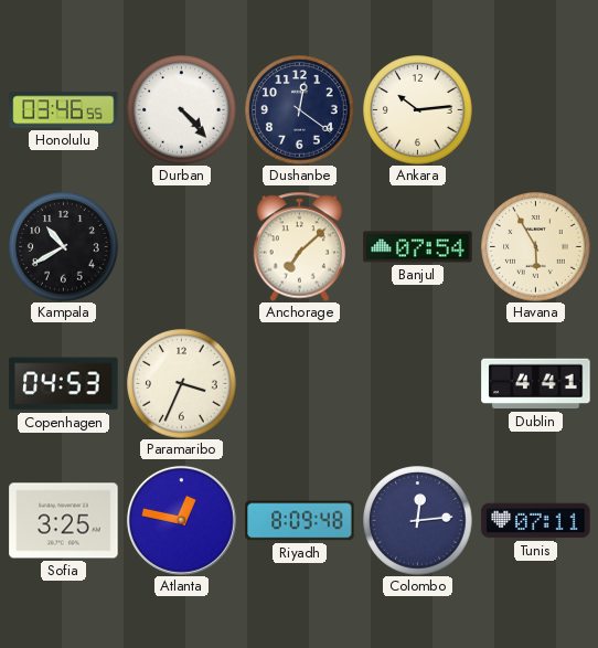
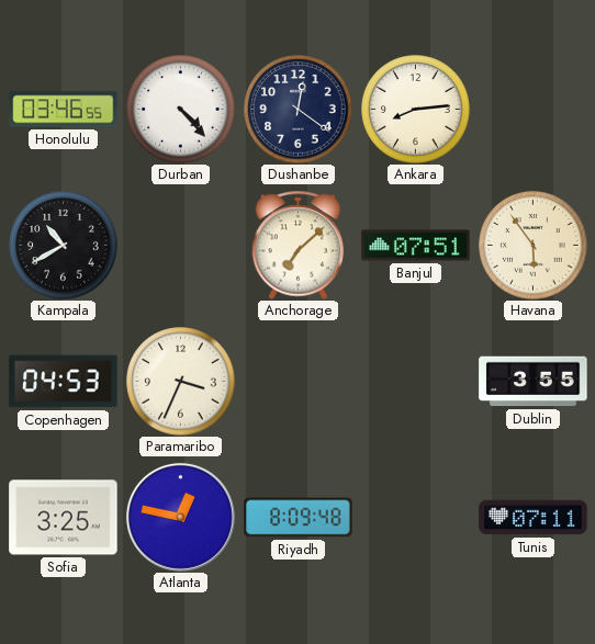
Ankara: 10:14 -> 8:14 (416, 110)
Banjul: 07:54 -> 07:51 (416, 246)
Havana: 5:55 -> 5:54 (534, 246)
Dublin: 4:41 -> 3:55 (534, 382)
Colombo: 12:14 -> none (418, 521)
